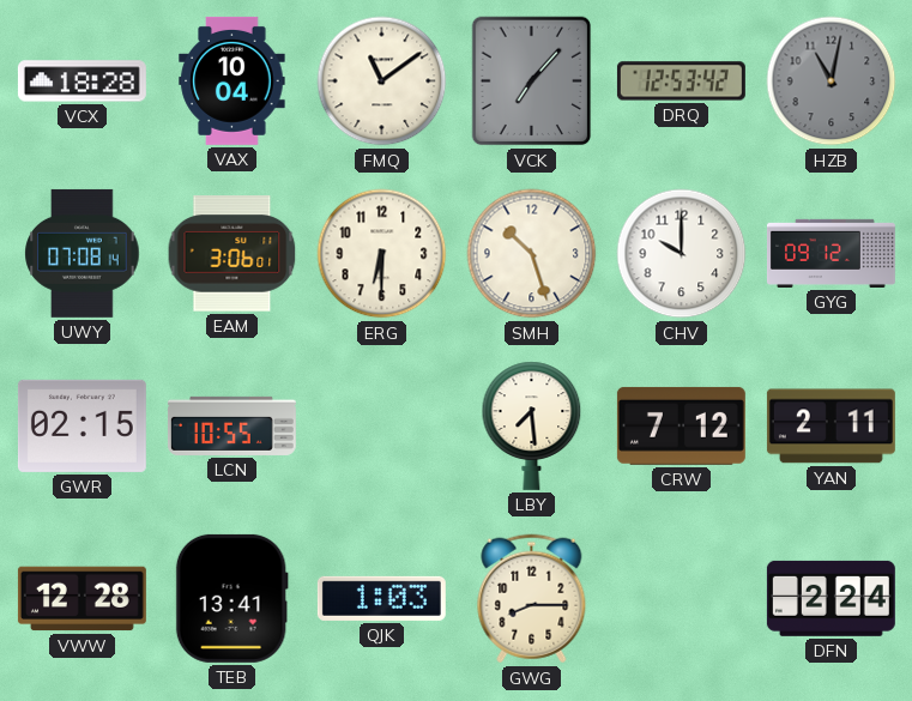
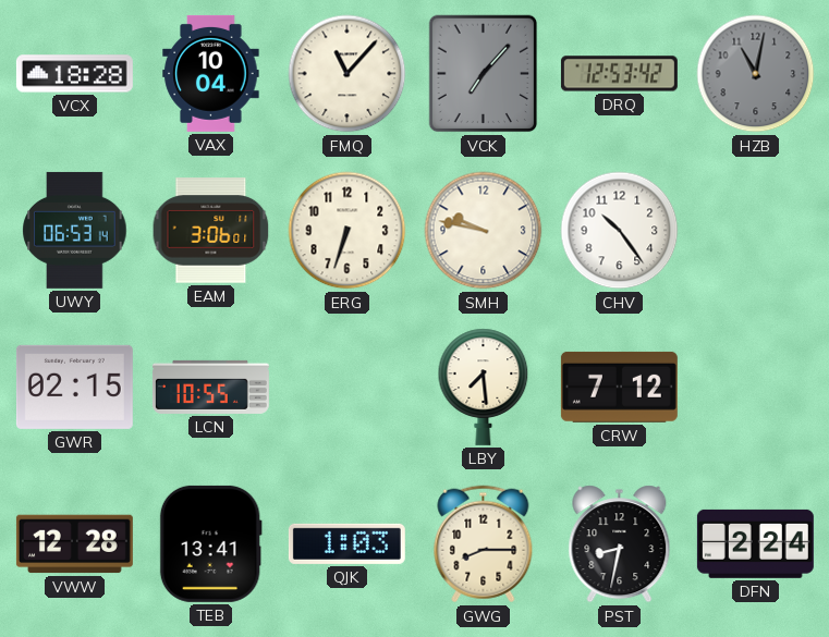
FMQ: 11:09 -> 11:07 (348, 74)
UWY: 07:08 -> 06:53 (75, 230)
ERG: 6:30 -> 6:33 (348, 231)
SMH: 10:27 -> 9:47 (484, 231)
CHV: 10:00 -> 10:24 (620, 231)
GYG: 09:12 -> none (831, 253)
YAN: 2:11 -> none (831, 427)
PST: none -> 8:32 (620, 544)
